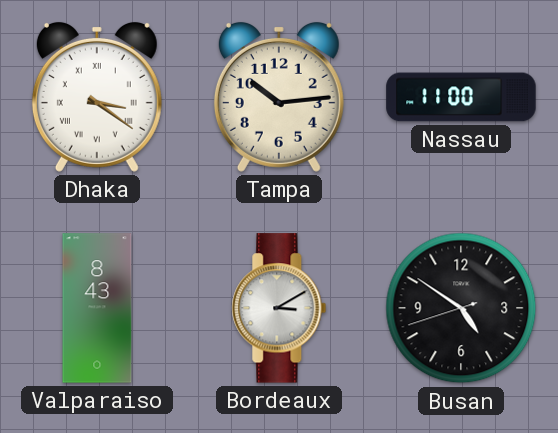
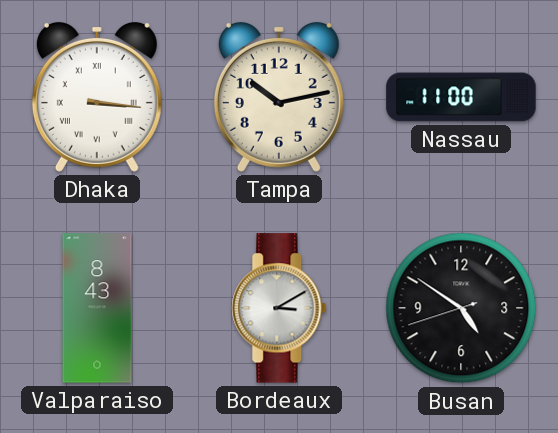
Dhaka: 3:21 -> 3:16 (97, 97)
Tampa: 10:14 -> 10:13 (279, 97)
